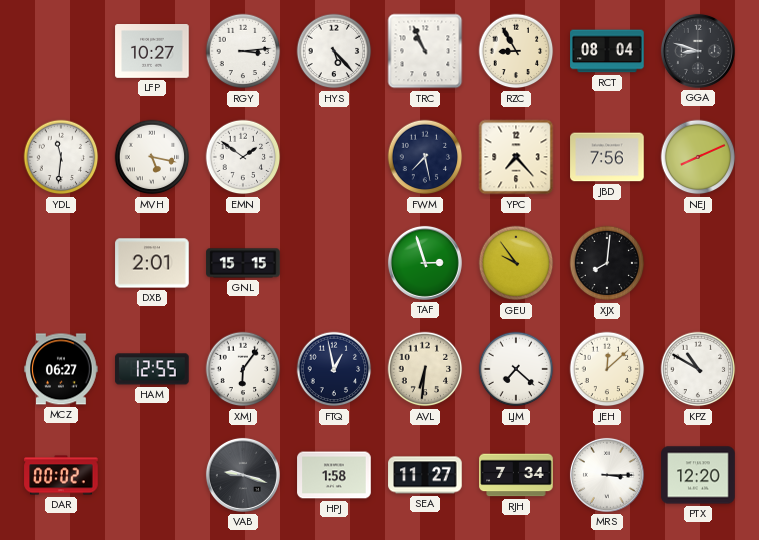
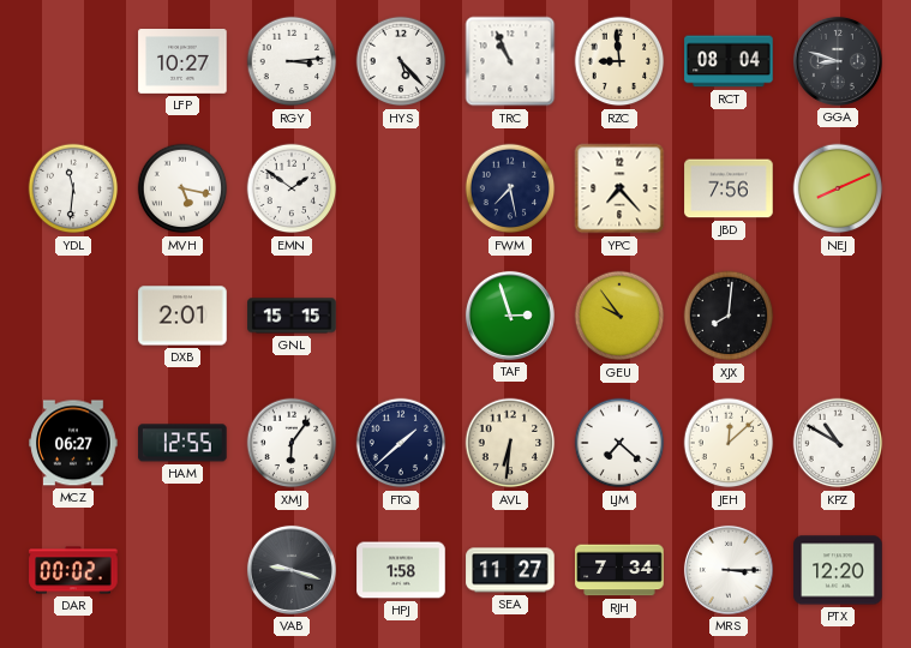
RZC: 8:55 -> 8:59 (619, 61)
FTQ: 12:58 -> 1:38 (401, 443)
